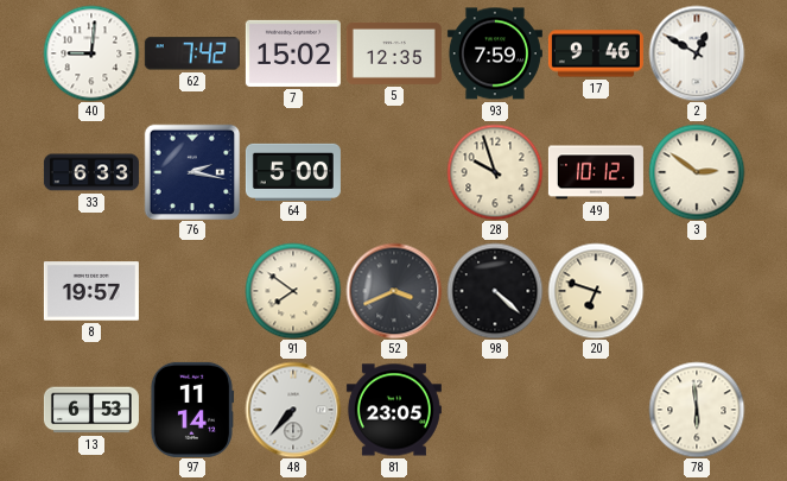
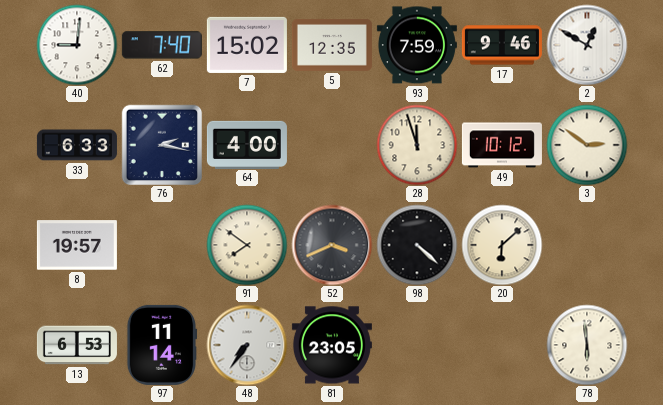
62: 7:42 -> 7:40 (162, 45)
64: 5:00 -> 4:00 (247, 144)
28: 9:57 -> 11:57 (417, 145)
20: 6:48 -> 6:08 (502, 245)
48: 7:37 -> 7:36 (247, 345)
